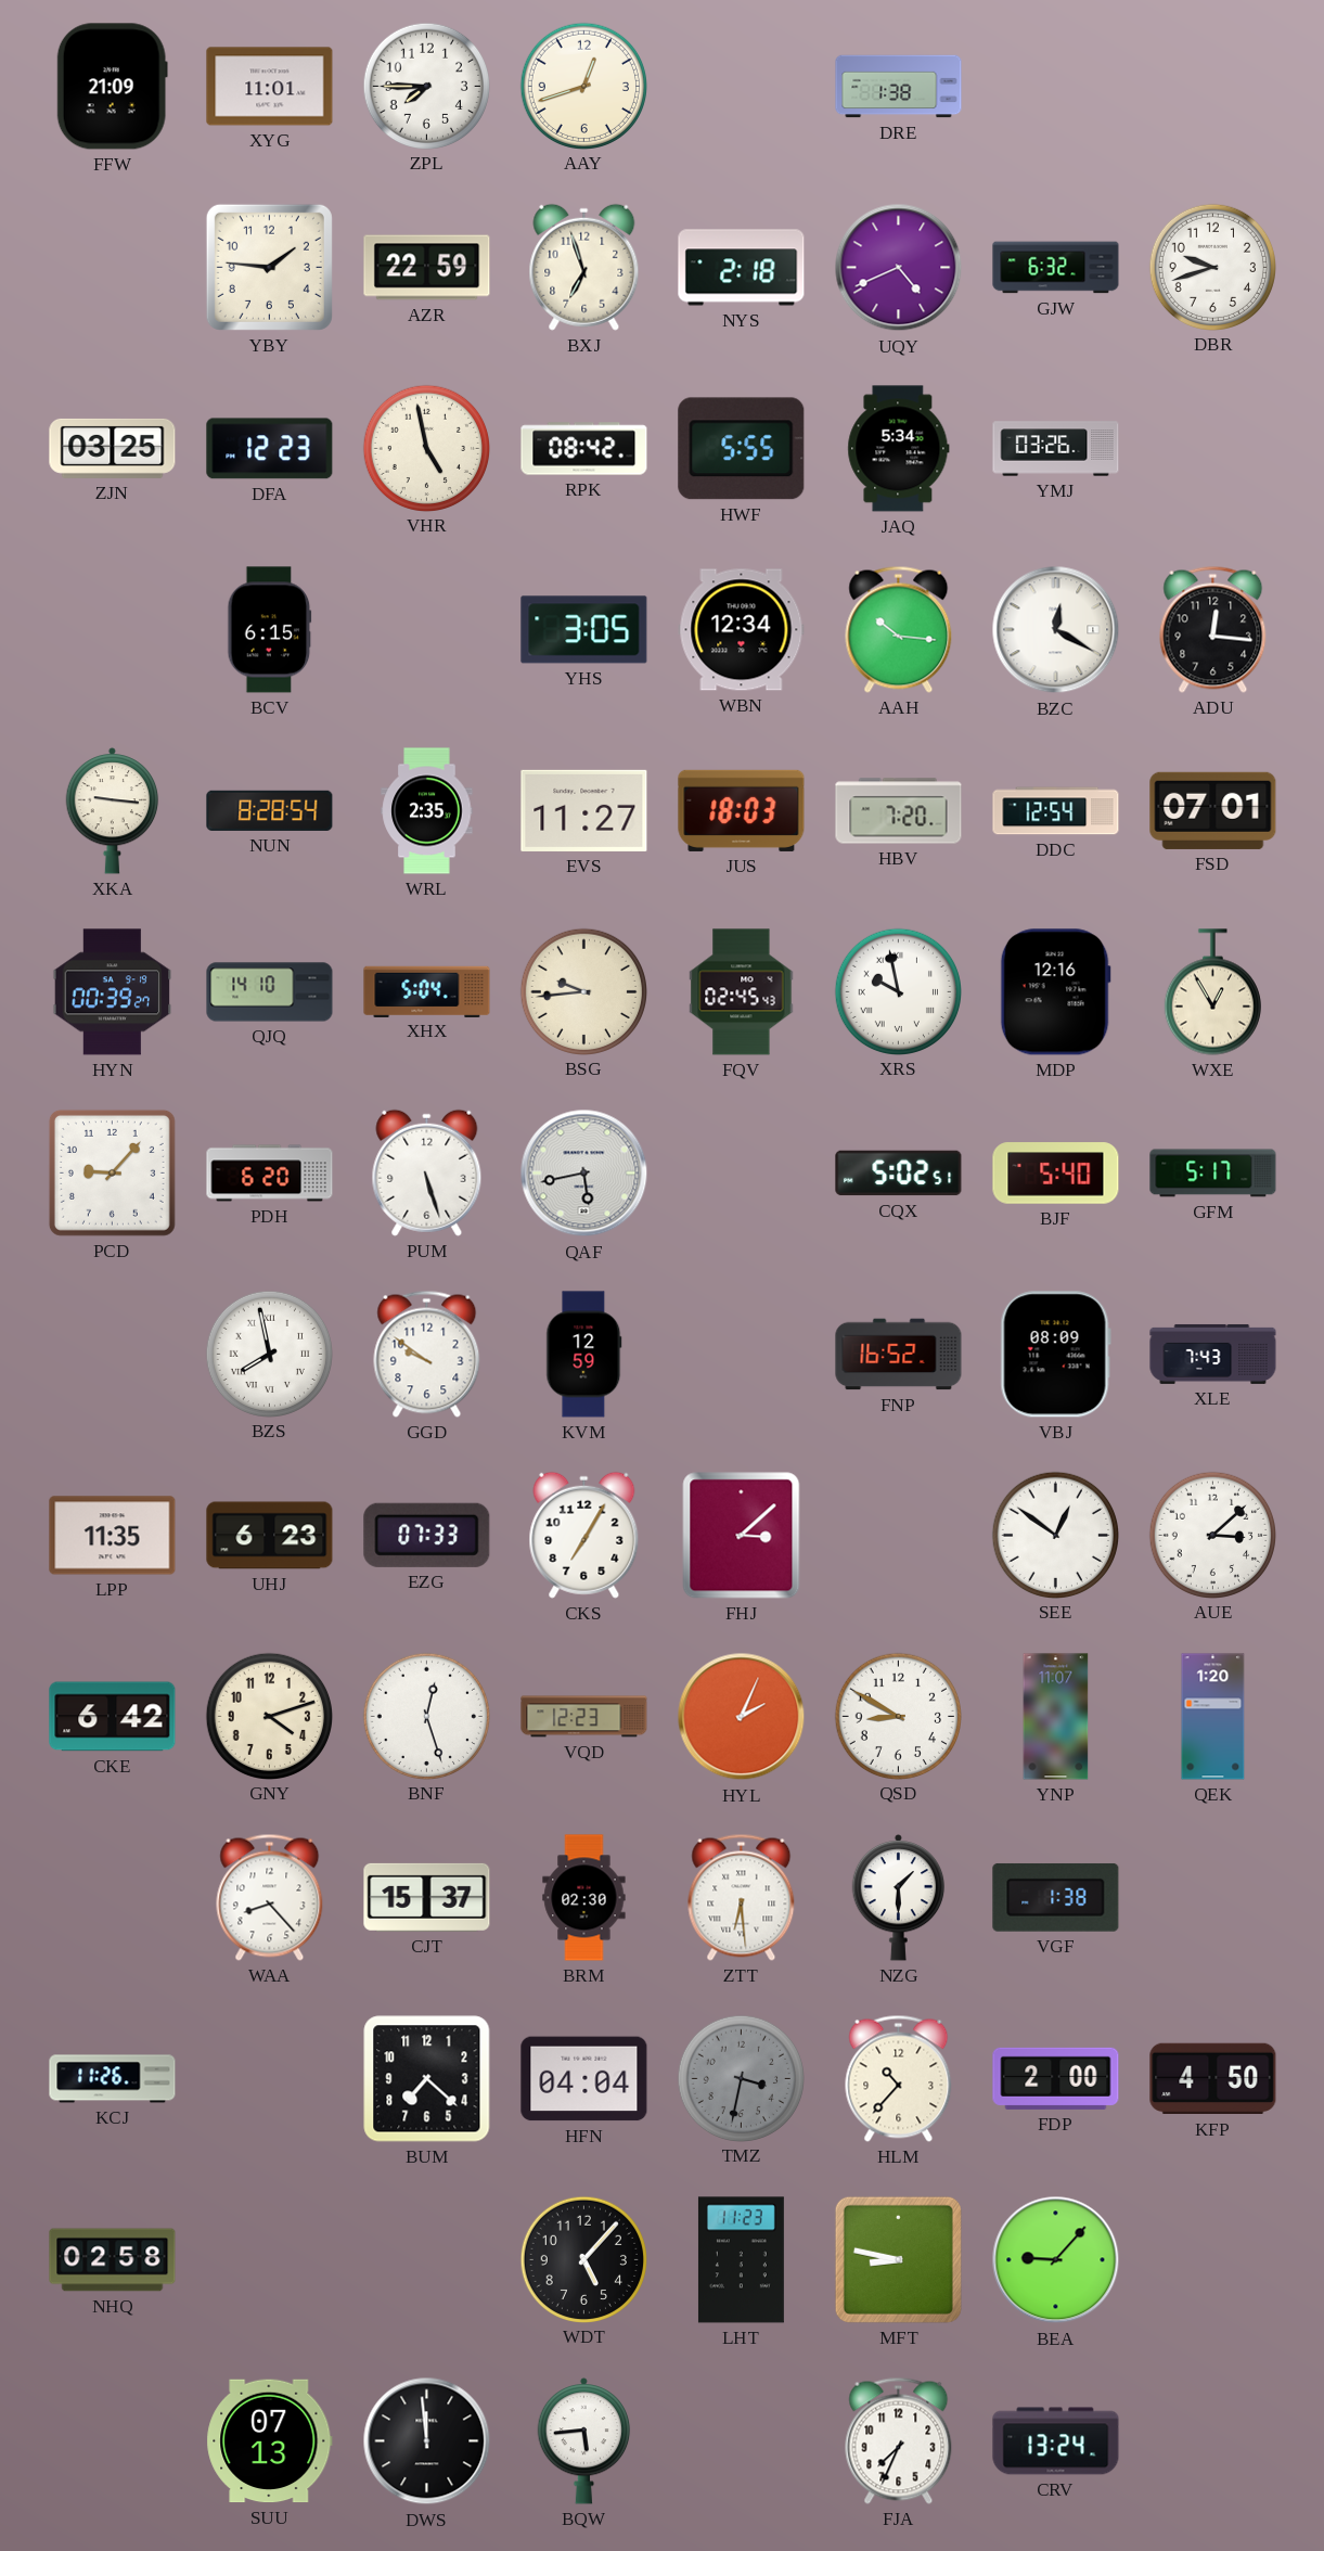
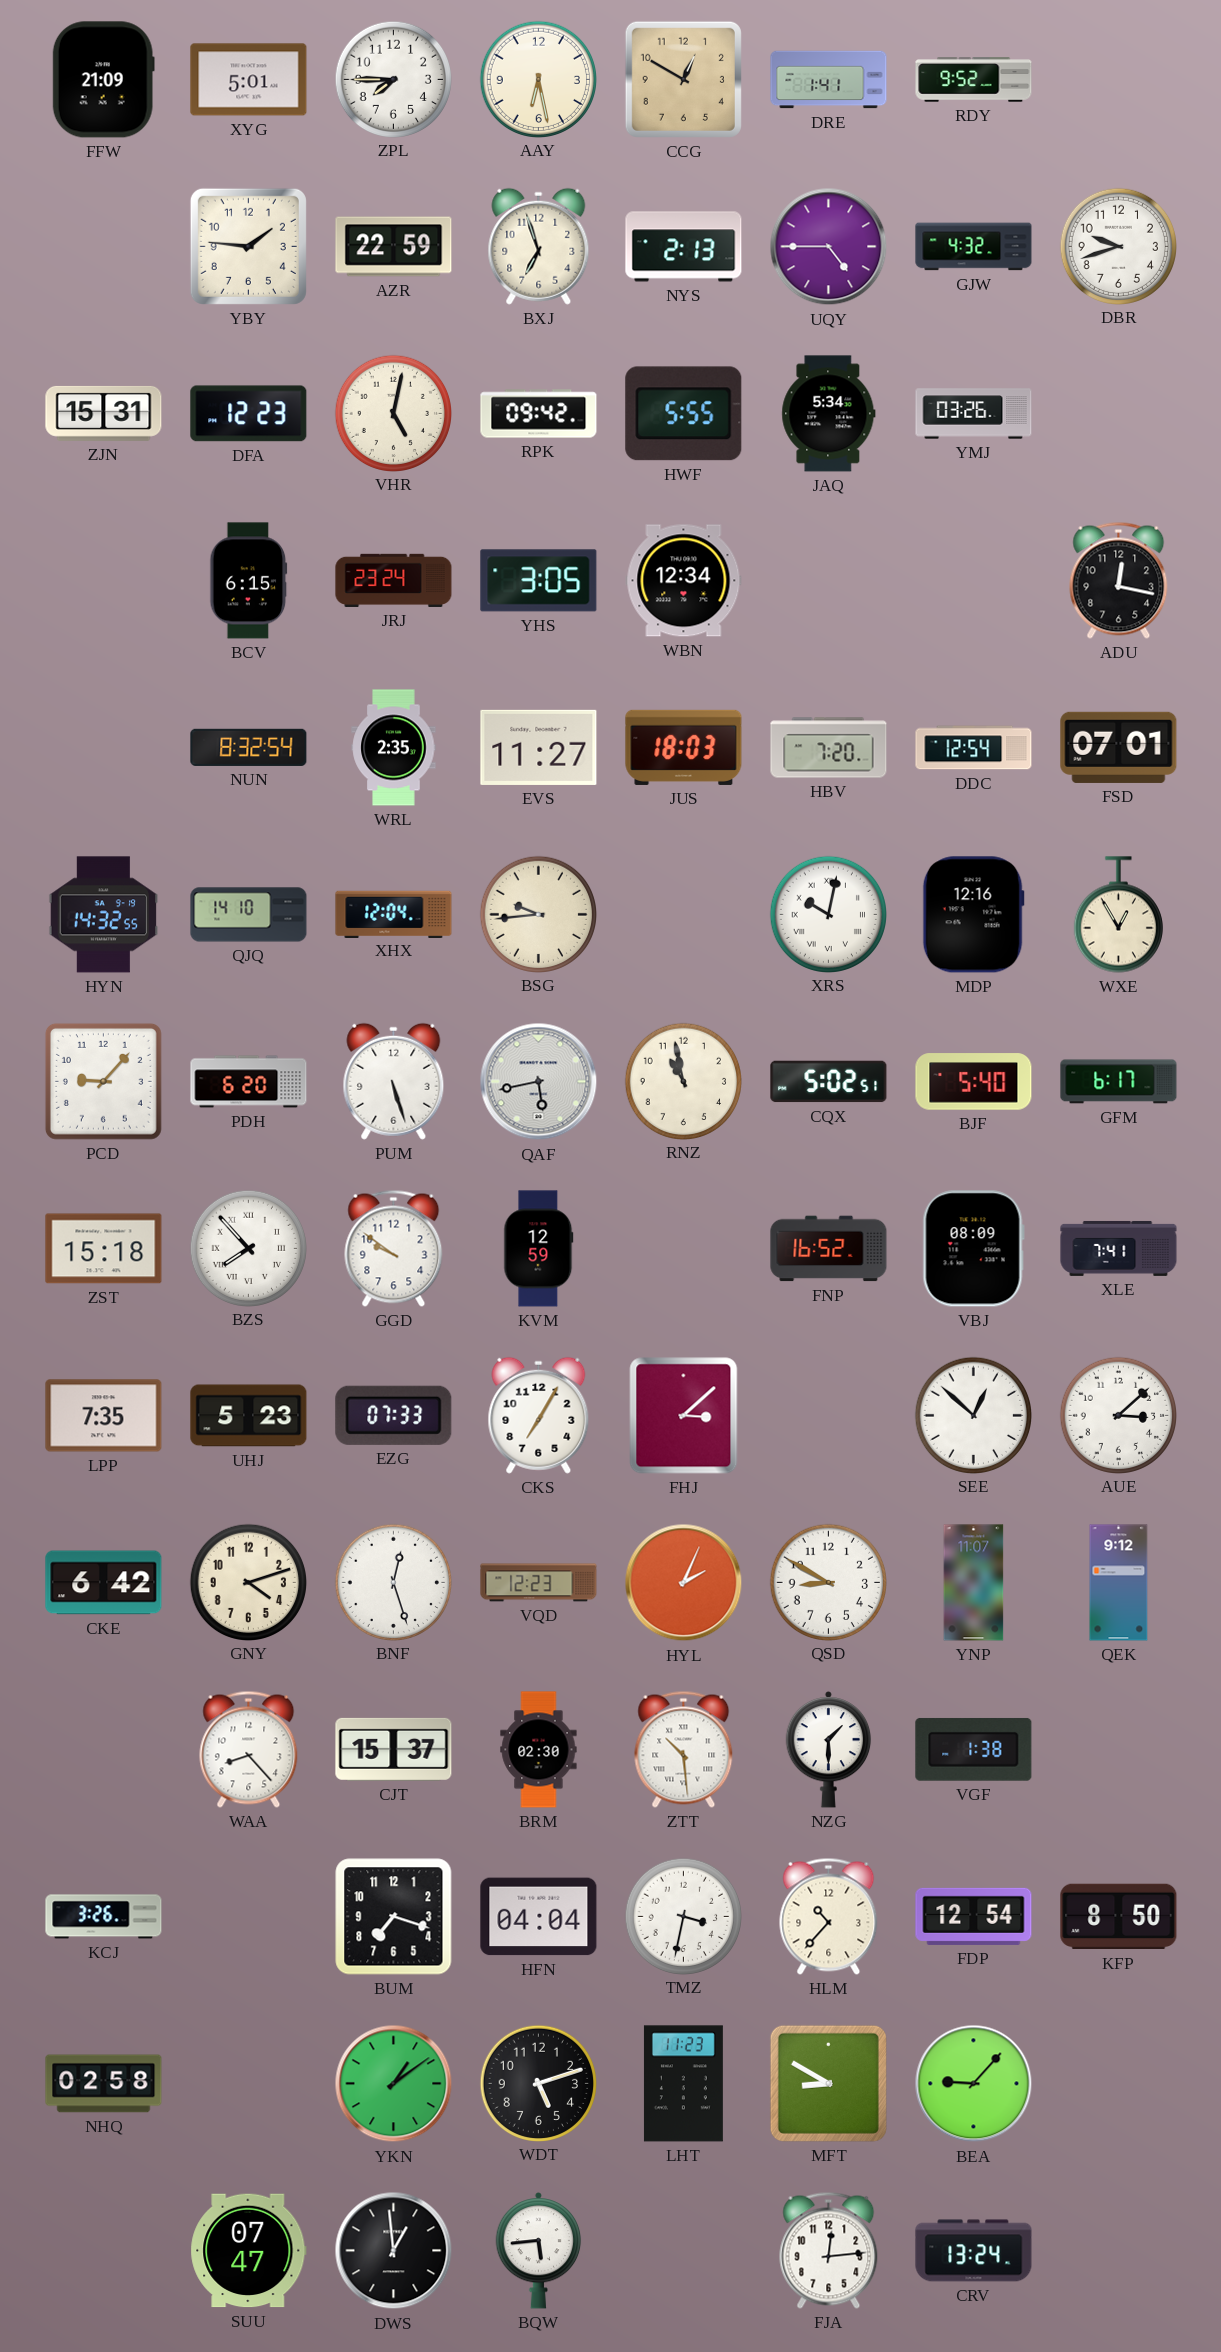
XYG: 11:01 -> 5:01 (249, 80)
AAY: 12:42 -> 6:28 (539, 79)
CCG: none -> 12:50 (683, 79)
DRE: 1:38 -> 1:41 (829, 80)
RDY: none -> 9:52 (974, 80)
NYS: 2:18 -> 2:13 (684, 247)
UQY: 4:41 -> 4:45 (829, 247)
GJW: 6:32 -> 4:32 (974, 247)
ZJN: 03:25 -> 15:31 (104, 413)
VHR: 4:58 -> 5:02 (394, 413)
RPK: 08:42 -> 09:42 (539, 414)
JRJ: none -> 23:24 (394, 580)
AAH: 10:16 -> none (899, 629)
BZC: 12:20 -> none (1056, 630)
ADU: 12:16 -> 12:17 (1119, 580)
XKA: 9:16 -> none (113, 810)
NUN: 8:28 -> 8:32 (249, 747)
HYN: 00:39 -> 14:32 (104, 915)
XHX: 5:04 -> 12:04 (394, 914)
FQV: 02:45 -> none (742, 992)
XRS: 9:58 -> 10:02 (829, 914)
RNZ: none -> 10:58 (684, 1081)
GFM: 5:17 -> 6:17 (1119, 1082)
ZST: none -> 15:18 (104, 1249)
BZS: 7:58 -> 7:53 (249, 1248)
XLE: 7:43 -> 7:41 (1119, 1248)
LPP: 11:35 -> 7:35 (104, 1416)
UHJ: 6:23 -> 5:23 (249, 1416)
SEE: 12:51 -> 12:52 (974, 1415)
QEK: 1:20 -> 9:12 (1119, 1583)
ZTT: 6:29 -> 10:29 (684, 1749)
KCJ: 11:26 -> 3:26 (104, 1917)
BUM: 7:22 -> 7:18 (394, 1917)
TMZ dial: grey -> white (684, 1916)
FDP: 2:00 -> 12:54 (974, 1916)
KFP: 4:50 -> 8:50 (1119, 1917)
YKN: none -> 1:09 (394, 2084)
WDT: 5:07 -> 5:12 (539, 2083)
MFT: 8:47 -> 8:50 (828, 2083)
SUU: 07:13 -> 07:47 (249, 2251)
DWS: 11:59 -> 12:59 (394, 2251)
FJA: 7:34 -> 12:14 (829, 2250)
